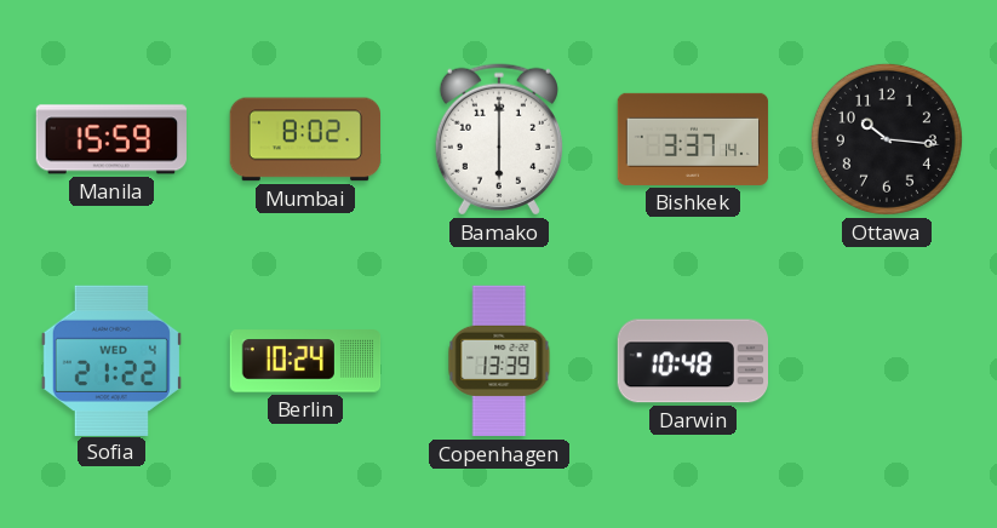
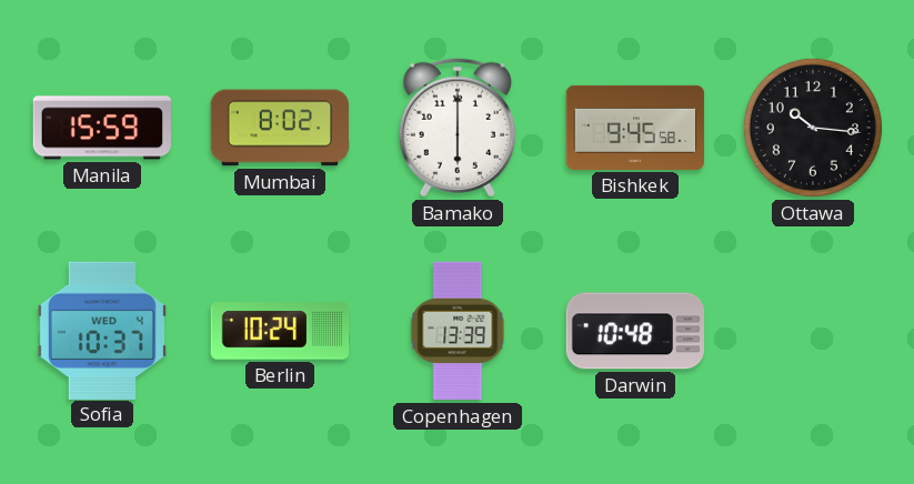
Bishkek: 3:37 -> 9:45 (635, 128)
Sofia: 21:22 -> 10:37 (102, 330)
